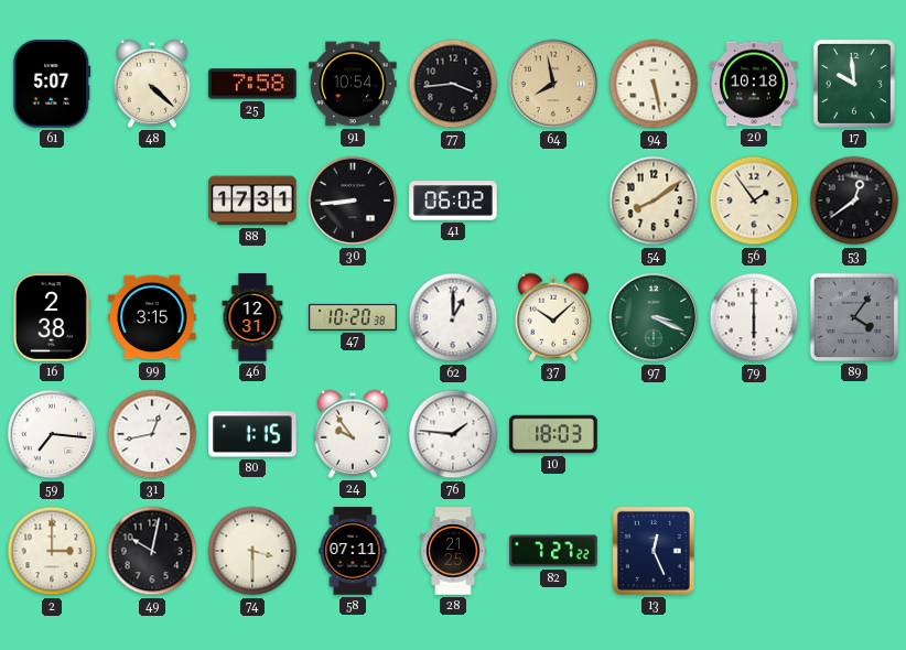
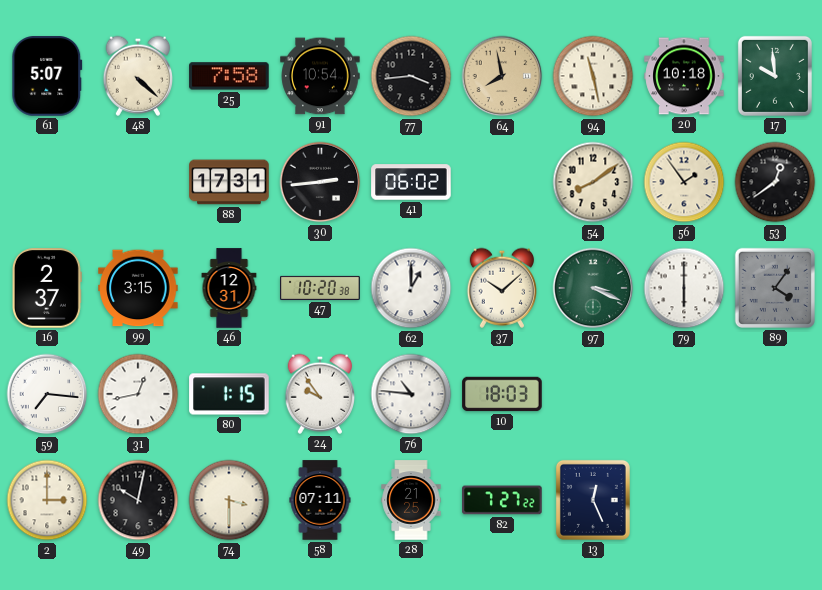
94: 5:28 -> 11:28 (593, 76)
30: 8:44 -> 2:44 (320, 182)
16: 2:38 -> 2:37 (46, 288)
76: 1:46 -> 10:46 (411, 394)
